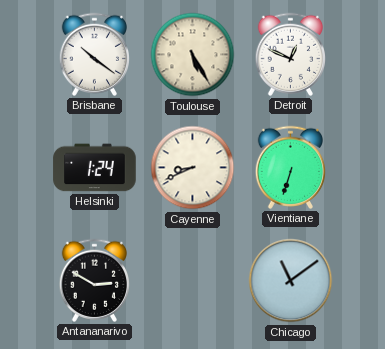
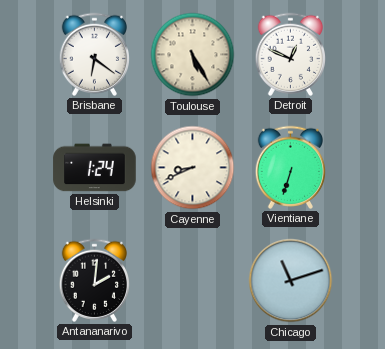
Brisbane: 10:21 -> 6:21 (94, 54)
Antananarivo: 2:50 -> 2:01 (94, 280)
Chicago: 11:09 -> 11:12 (291, 281)
